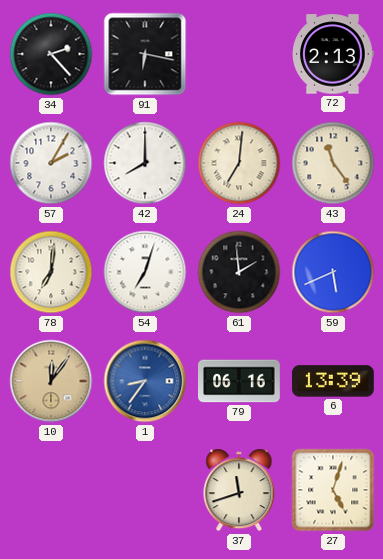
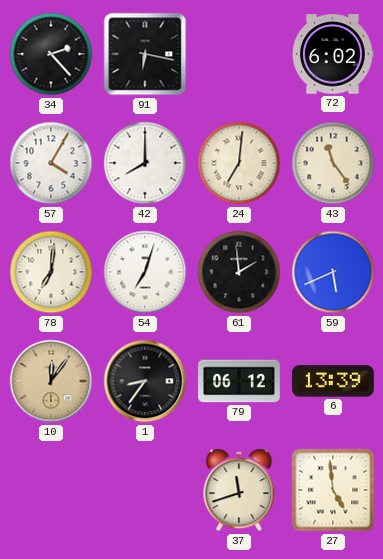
72: 2:13 -> 6:02 (333, 54)
57: 2:05 -> 4:05 (51, 163)
1 dial: blue -> black (145, 381)
79: 06:16 -> 06:12 (239, 381)
27: 5:03 -> 4:59 (333, 490)
